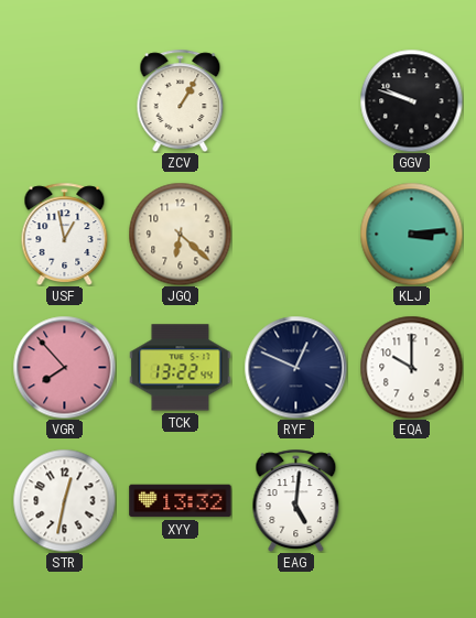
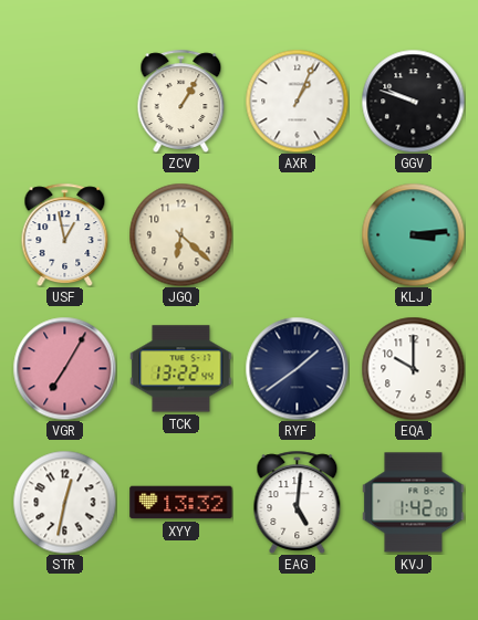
AXR: none -> 1:04 (297, 101)
VGR: 7:53 -> 7:05 (64, 368)
RYF: 12:49 -> 1:39 (297, 368)
KVJ: none -> 1:42 (414, 503)
